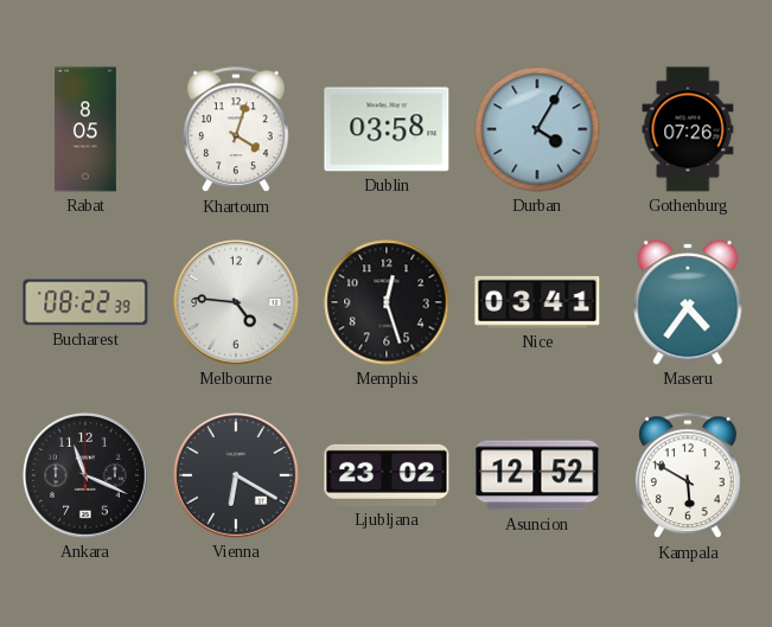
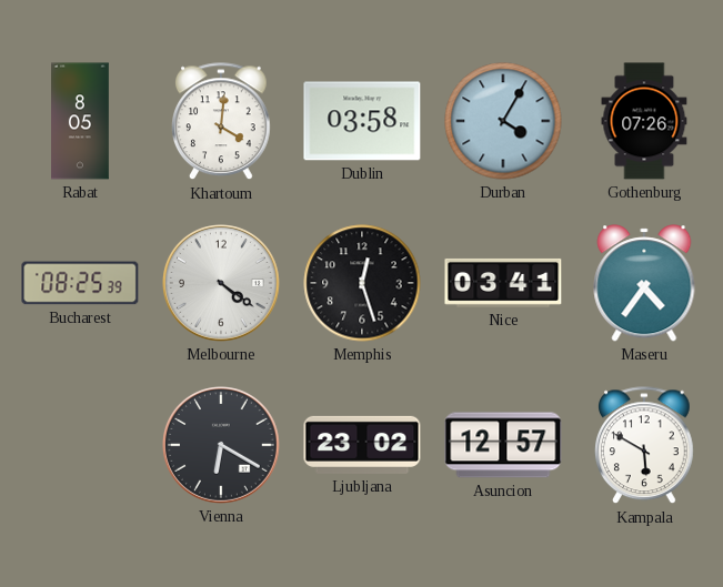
Khartoum: 4:03 -> 4:01 (222, 122)
Bucharest: 08:22 -> 08:25 (80, 283)
Melbourne: 4:46 -> 4:21 (222, 284)
Ankara: 11:19 -> none (87, 476)
Asuncion: 12:52 -> 12:57 (503, 445)
